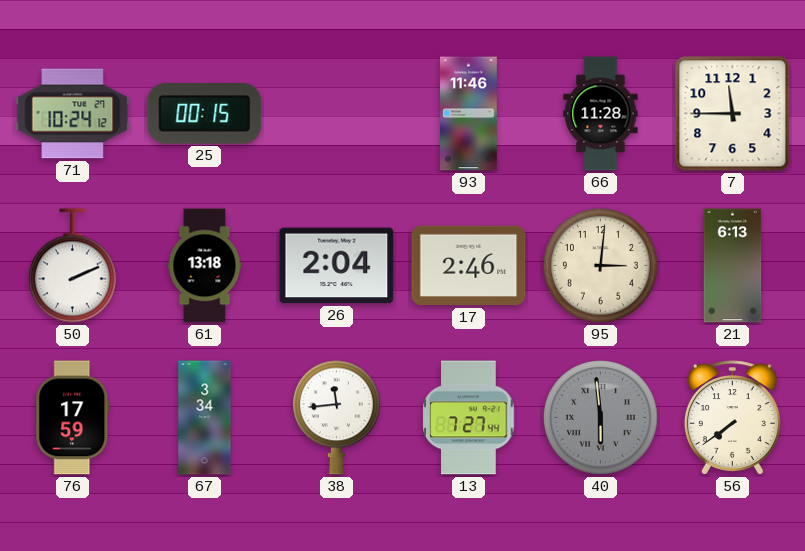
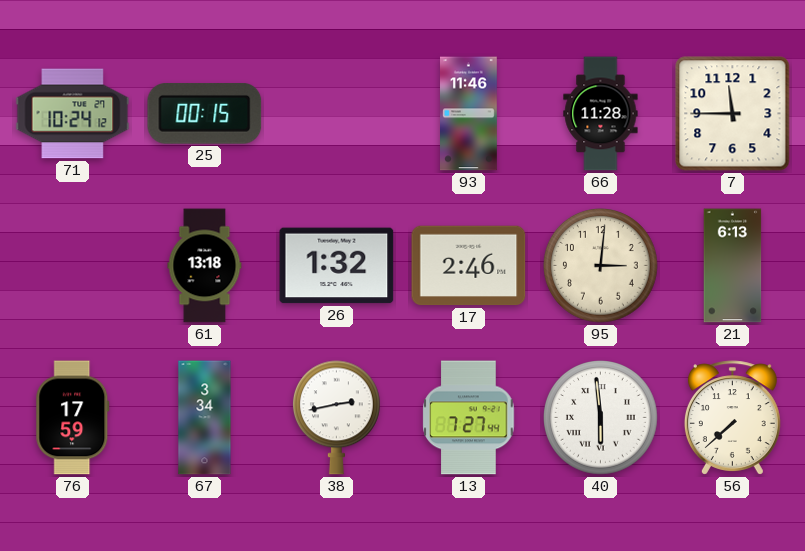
50: 2:11 -> none (73, 266)
26: 2:04 -> 1:32 (337, 266)
38: 11:44 -> 2:43 (337, 418)
40 dial: grey -> white (601, 418)
56: 7:39 -> 7:38 (732, 418)
